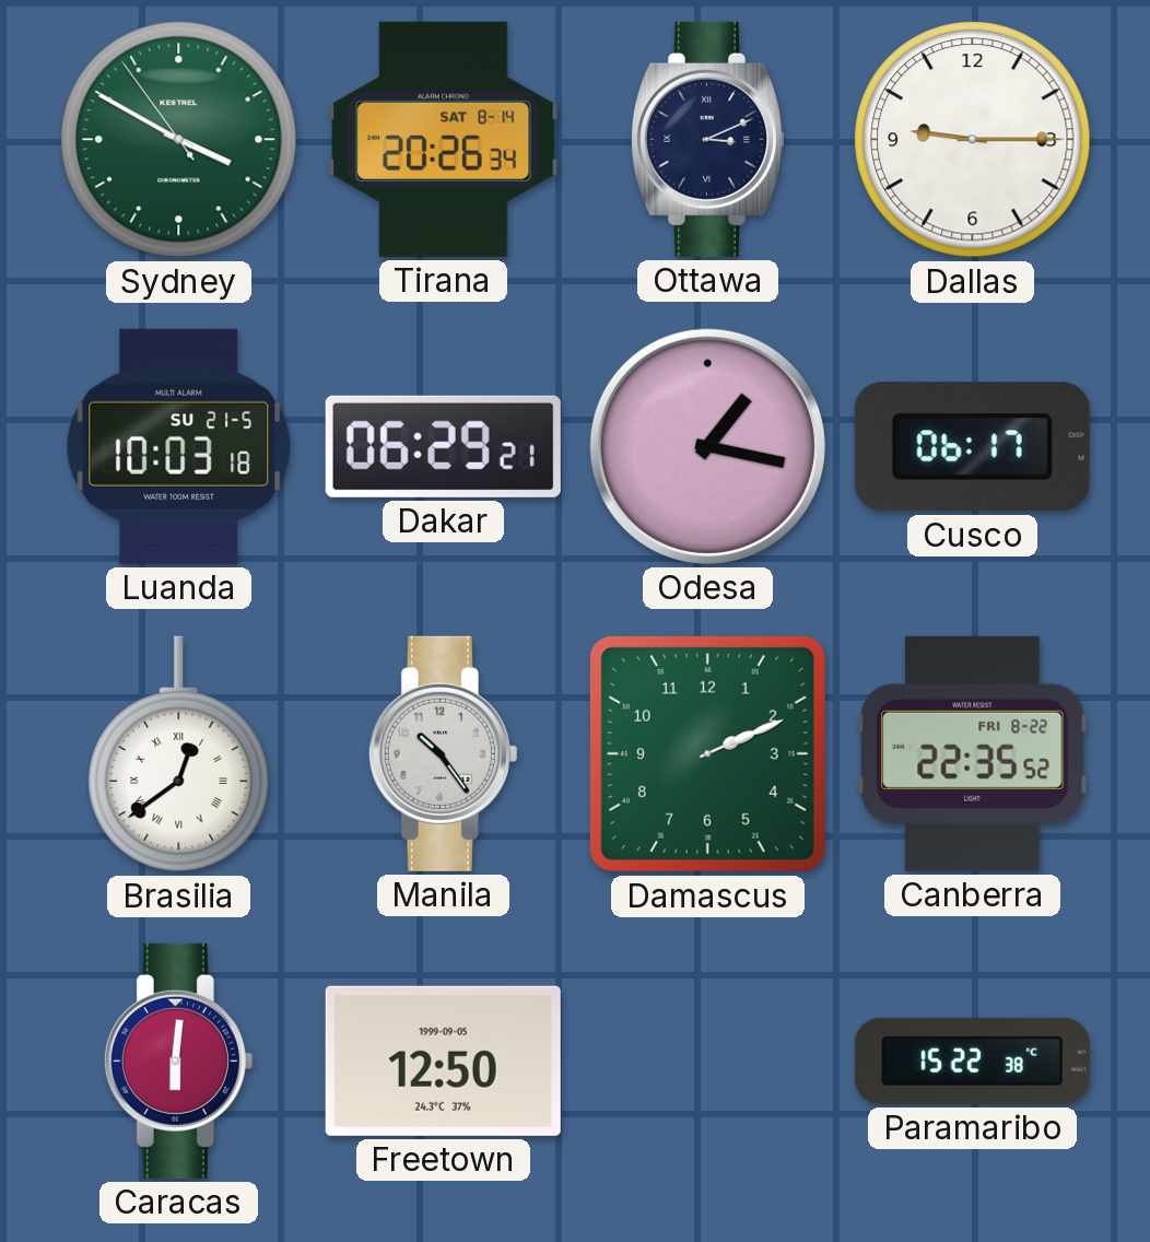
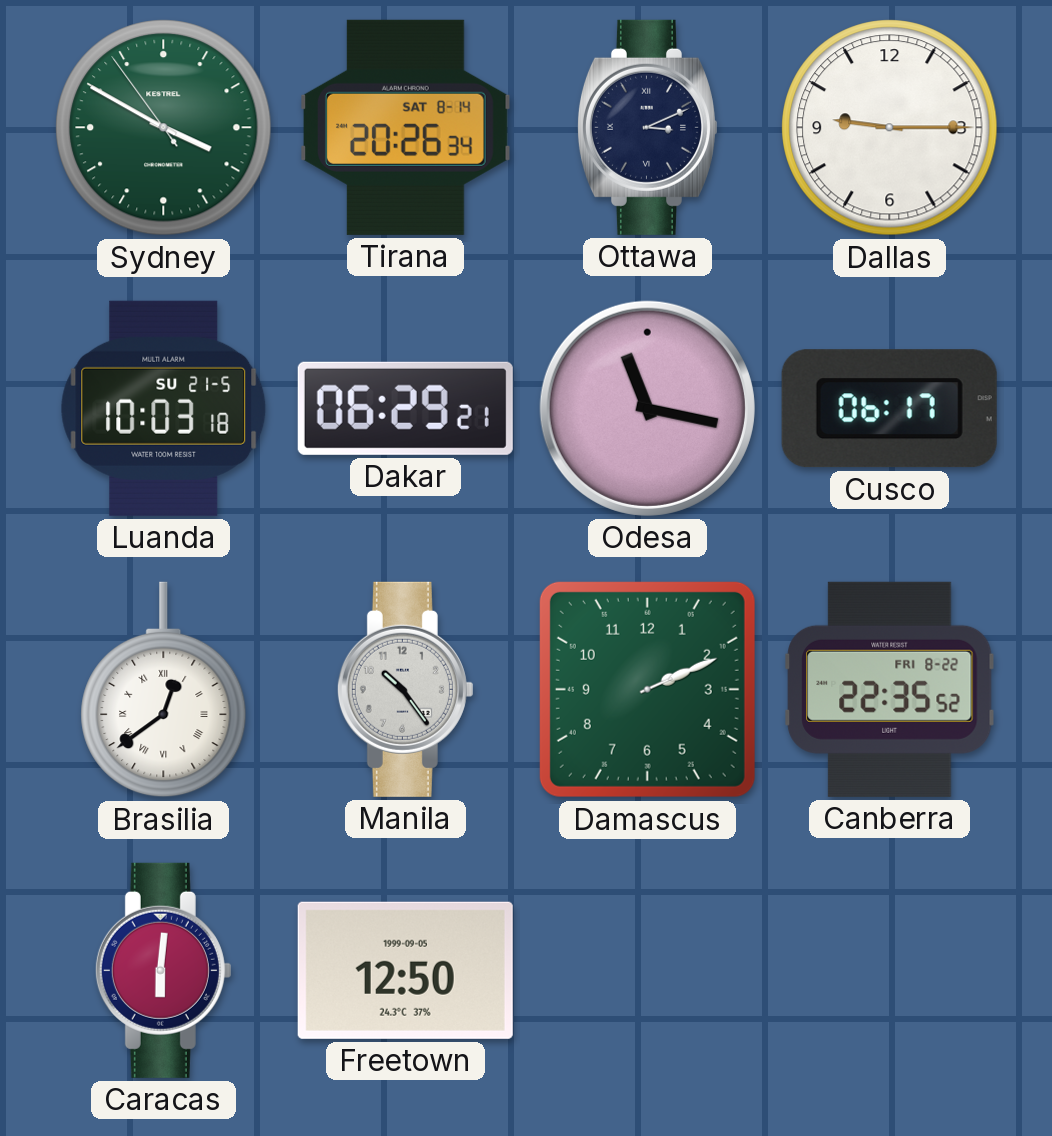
Odesa: 1:17 -> 11:17 (647, 408)
Paramaribo: 15:22 -> none (972, 1061)
